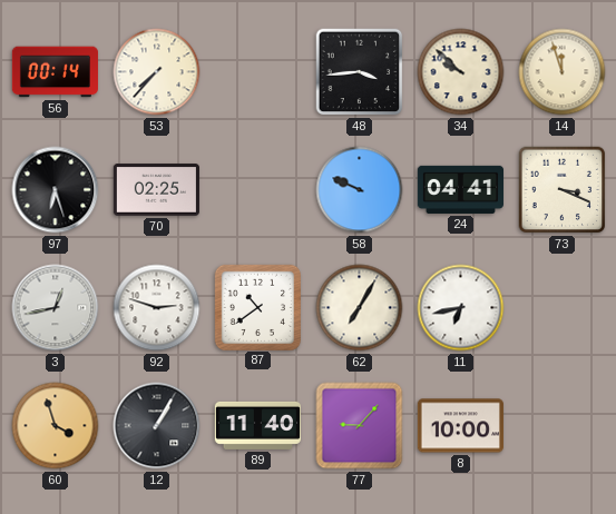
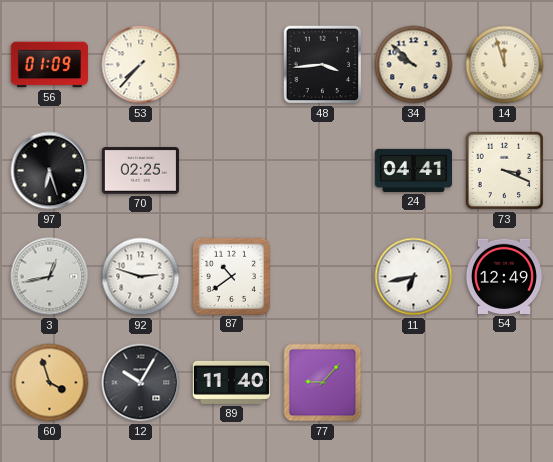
56: 00:14 -> 01:09 (49, 65)
58: 9:49 -> none (360, 190)
62: 7:05 -> none (360, 308)
54: none -> 12:49 (504, 276)
12: 1:05 -> 10:05 (141, 383)
8: 10:00 -> none (460, 426)
